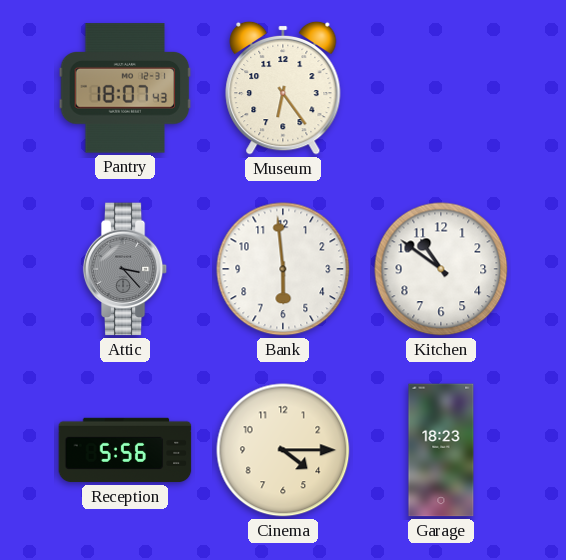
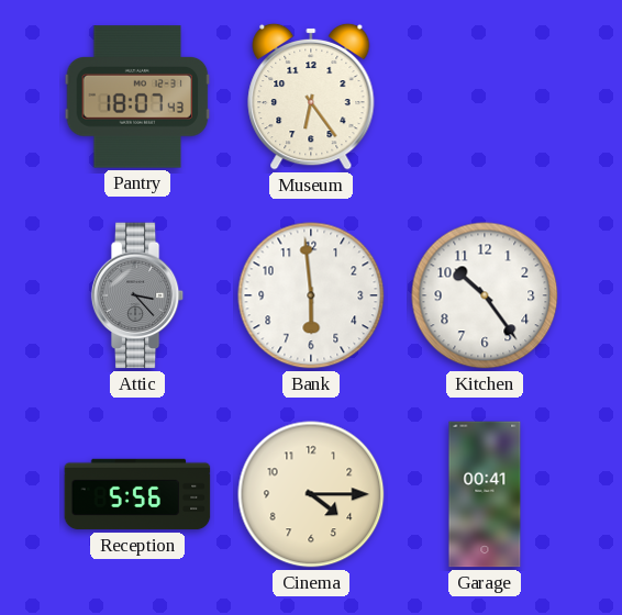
Kitchen: 10:51 -> 10:24 (485, 295)
Garage: 18:23 -> 00:41 (485, 494)
